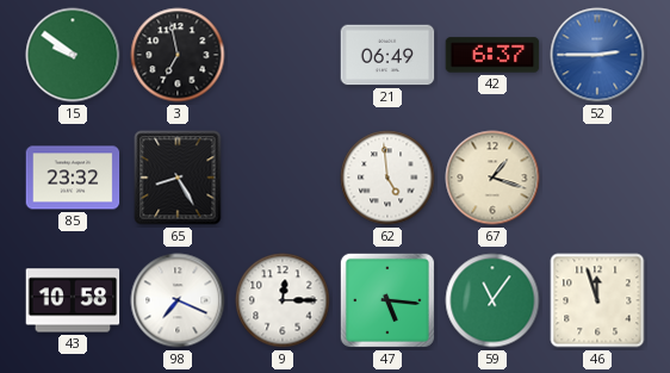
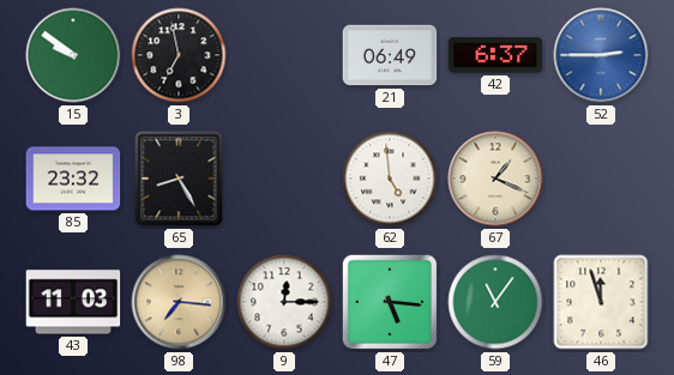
67: 1:18 -> 1:19 (495, 179)
43: 10:58 -> 11:03 (73, 302)
98: 7:19 -> 7:16 (179, 302)
98 dial: white -> champagne (179, 302)
